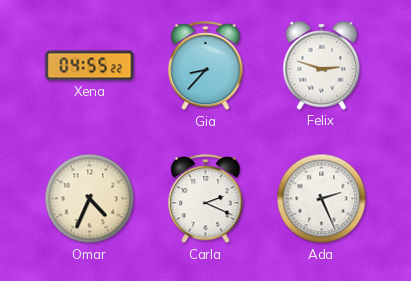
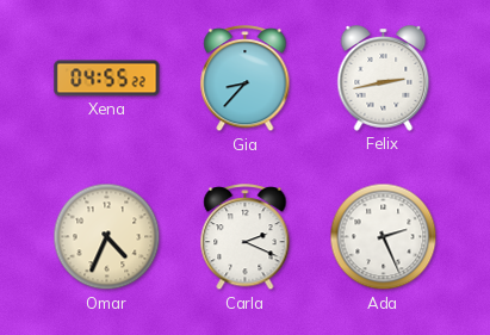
Felix: 2:48 -> 2:43 (384, 79)
